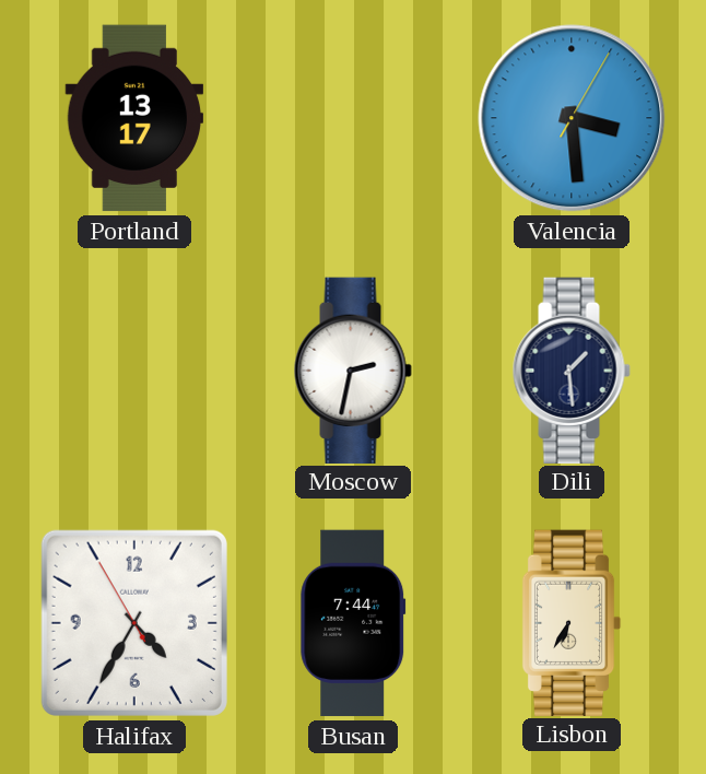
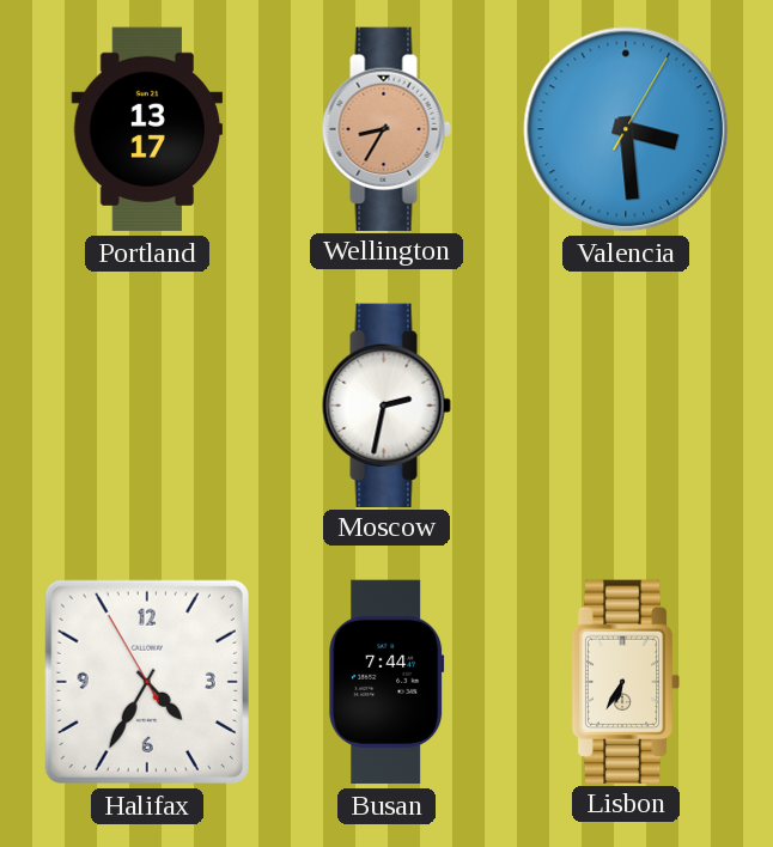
Wellington: none -> 8:35 (386, 128)
Dili: 1:29 -> none (572, 370)
